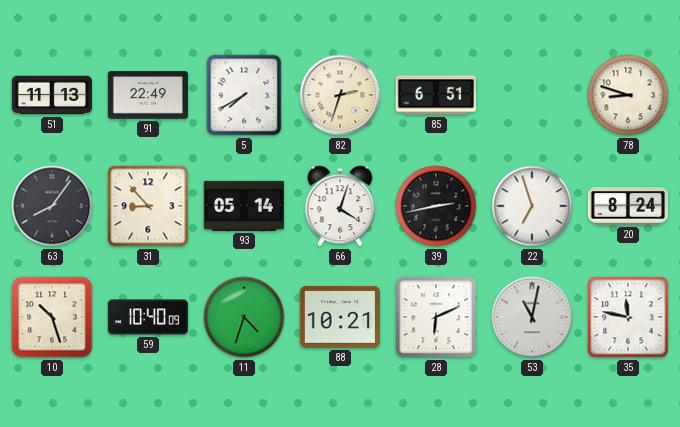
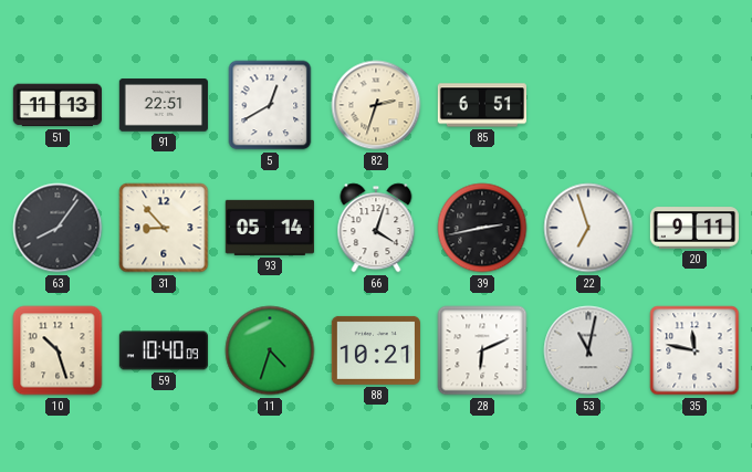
91: 22:49 -> 22:51 (164, 105)
5: 7:40 -> 12:40 (270, 105)
78: 8:48 -> none (628, 95)
20: 8:24 -> 9:11 (693, 228)
